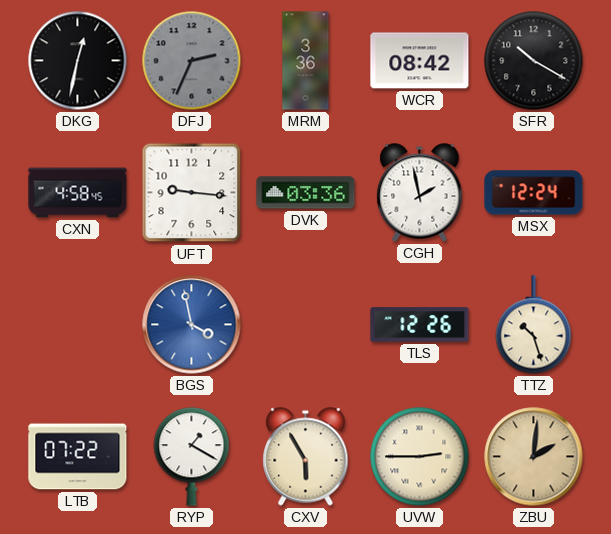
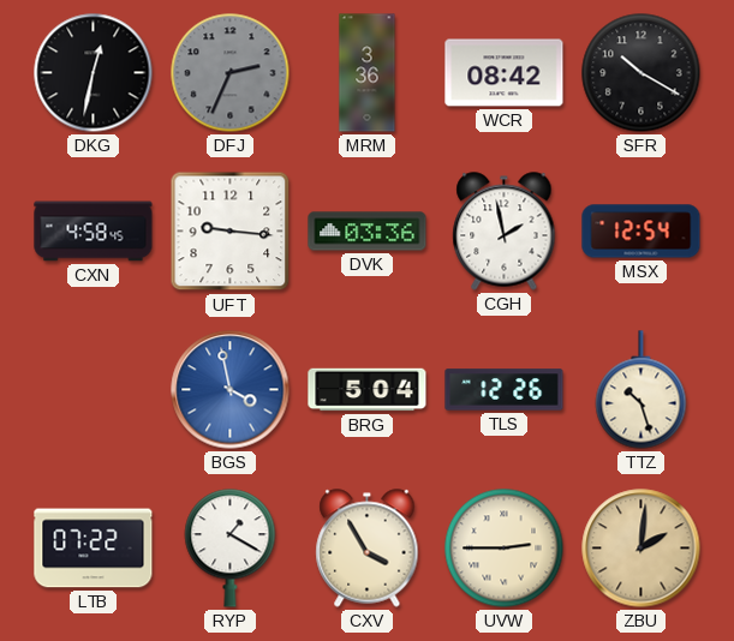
MSX: 12:24 -> 12:54 (641, 232)
BRG: none -> 5:04 (368, 390)
CXV: 5:55 -> 3:55 (368, 549)
